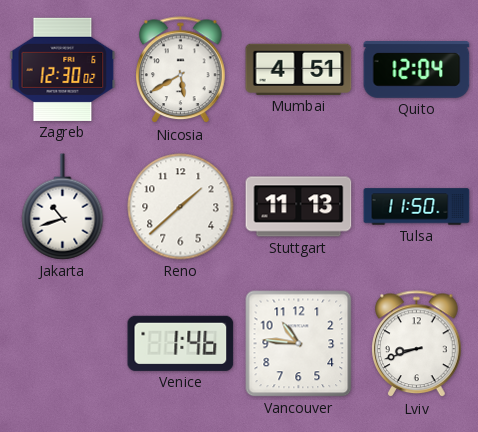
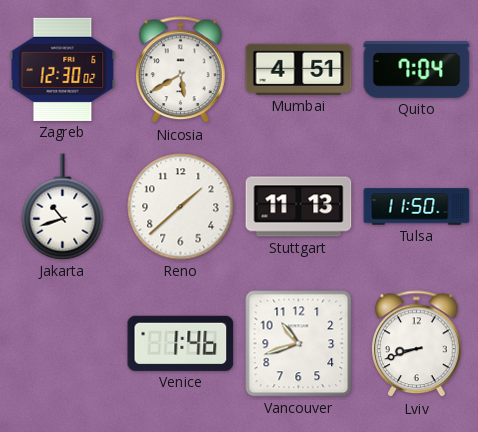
Quito: 12:04 -> 7:04 (417, 70)
Vancouver: 10:46 -> 10:42 (299, 344)
